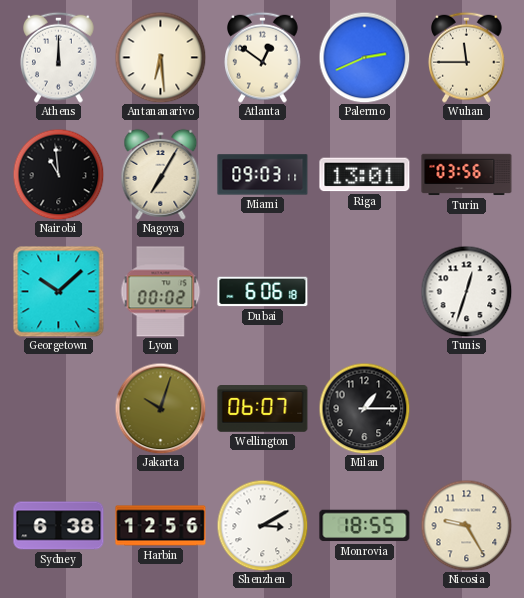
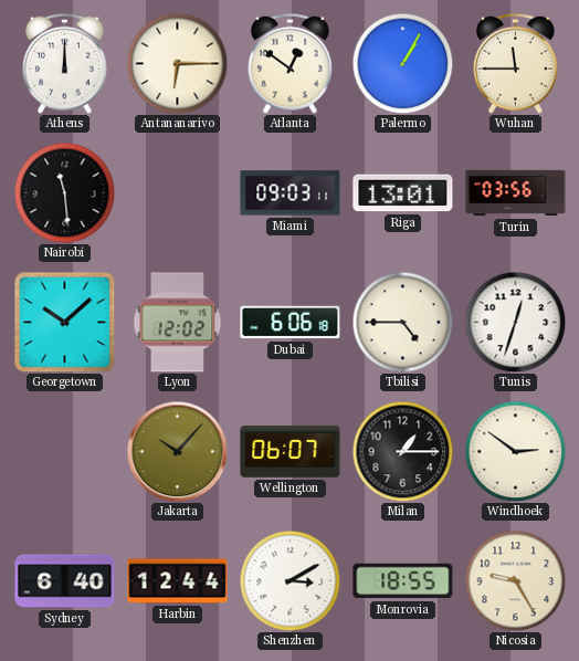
Antananarivo: 6:29 -> 6:15 (177, 63)
Palermo: 2:41 -> 1:05 (402, 63)
Nairobi: 10:59 -> 11:29 (64, 192)
Nagoya: 7:05 -> none (161, 174)
Lyon: 00:02 -> 12:02 (178, 323)
Tbilisi: none -> 4:45 (402, 322)
Jakarta: 10:03 -> 10:07 (177, 451)
Windhoek: none -> 2:51 (515, 451)
Sydney: 6:38 -> 6:40 (65, 581)
Harbin: 12:56 -> 12:44 (178, 581)
